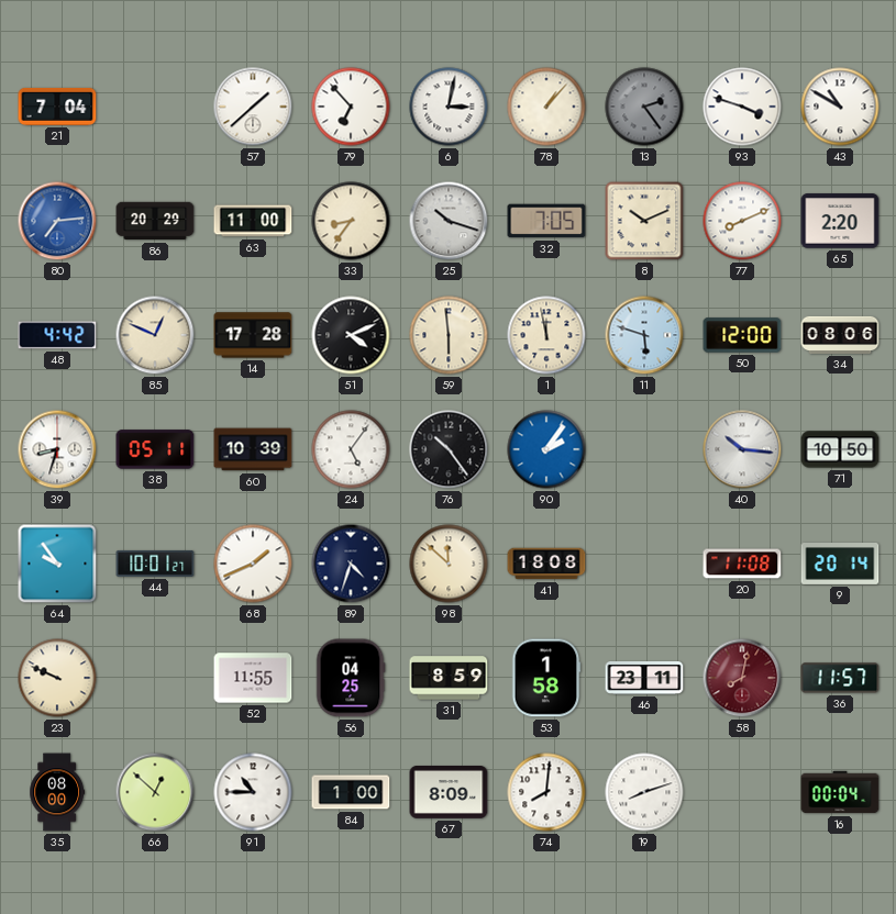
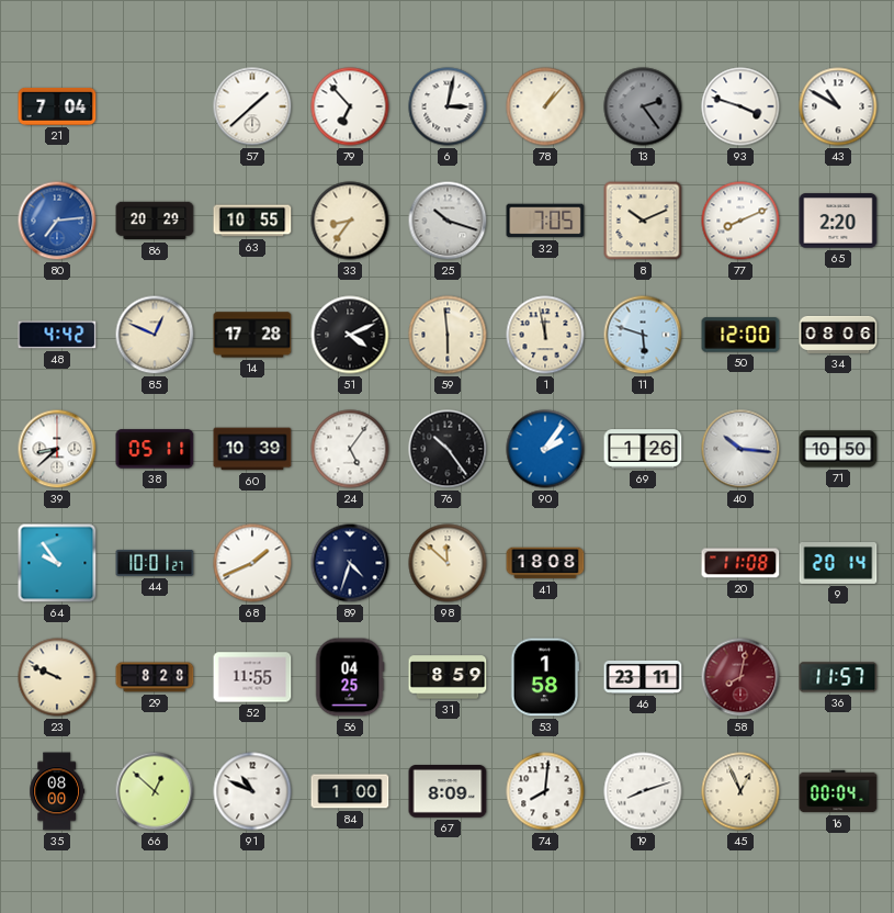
63: 11:00 -> 10:55 (252, 221)
39: 8:33 -> 8:38 (57, 449)
69: none -> 1:26 (643, 449)
29: none -> 8:28 (155, 677)
91: 10:45 -> 10:49 (252, 791)
45: none -> 12:56 (740, 791)
